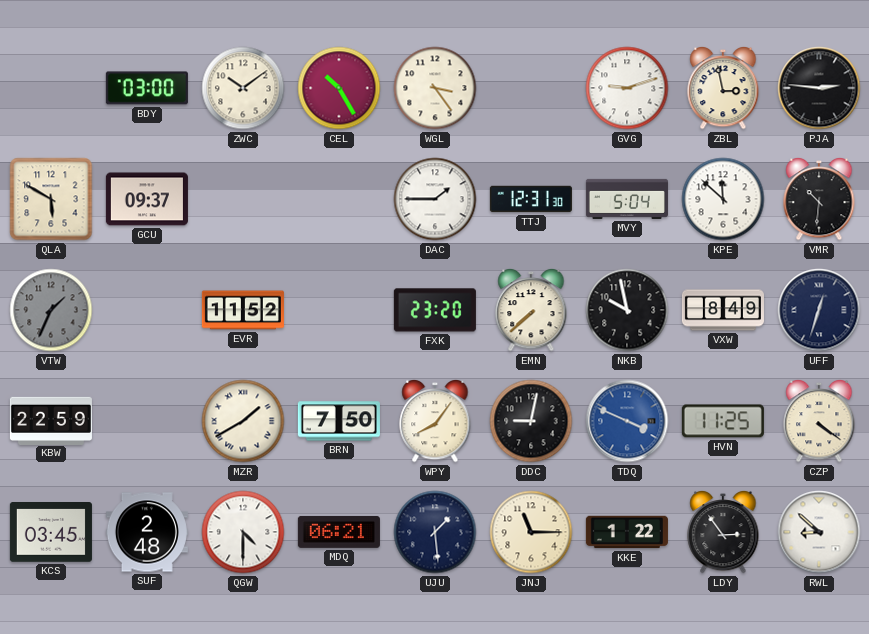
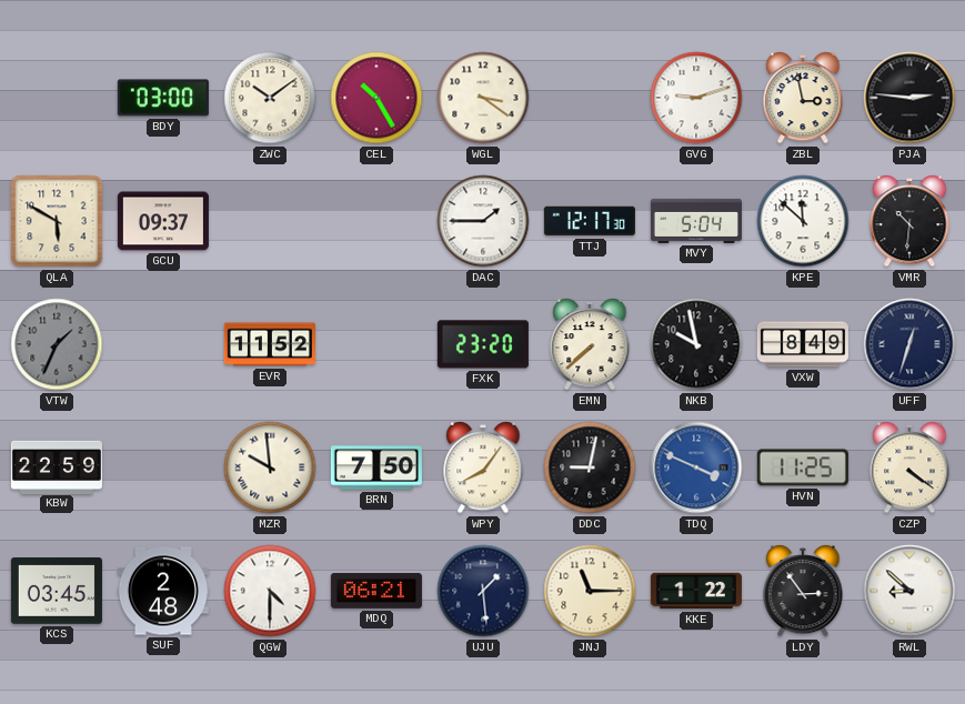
WGL: 3:24 -> 3:21 (483, 98)
TTJ: 12:31 -> 12:17 (590, 221)
MZR: 1:40 -> 9:59 (270, 467)
